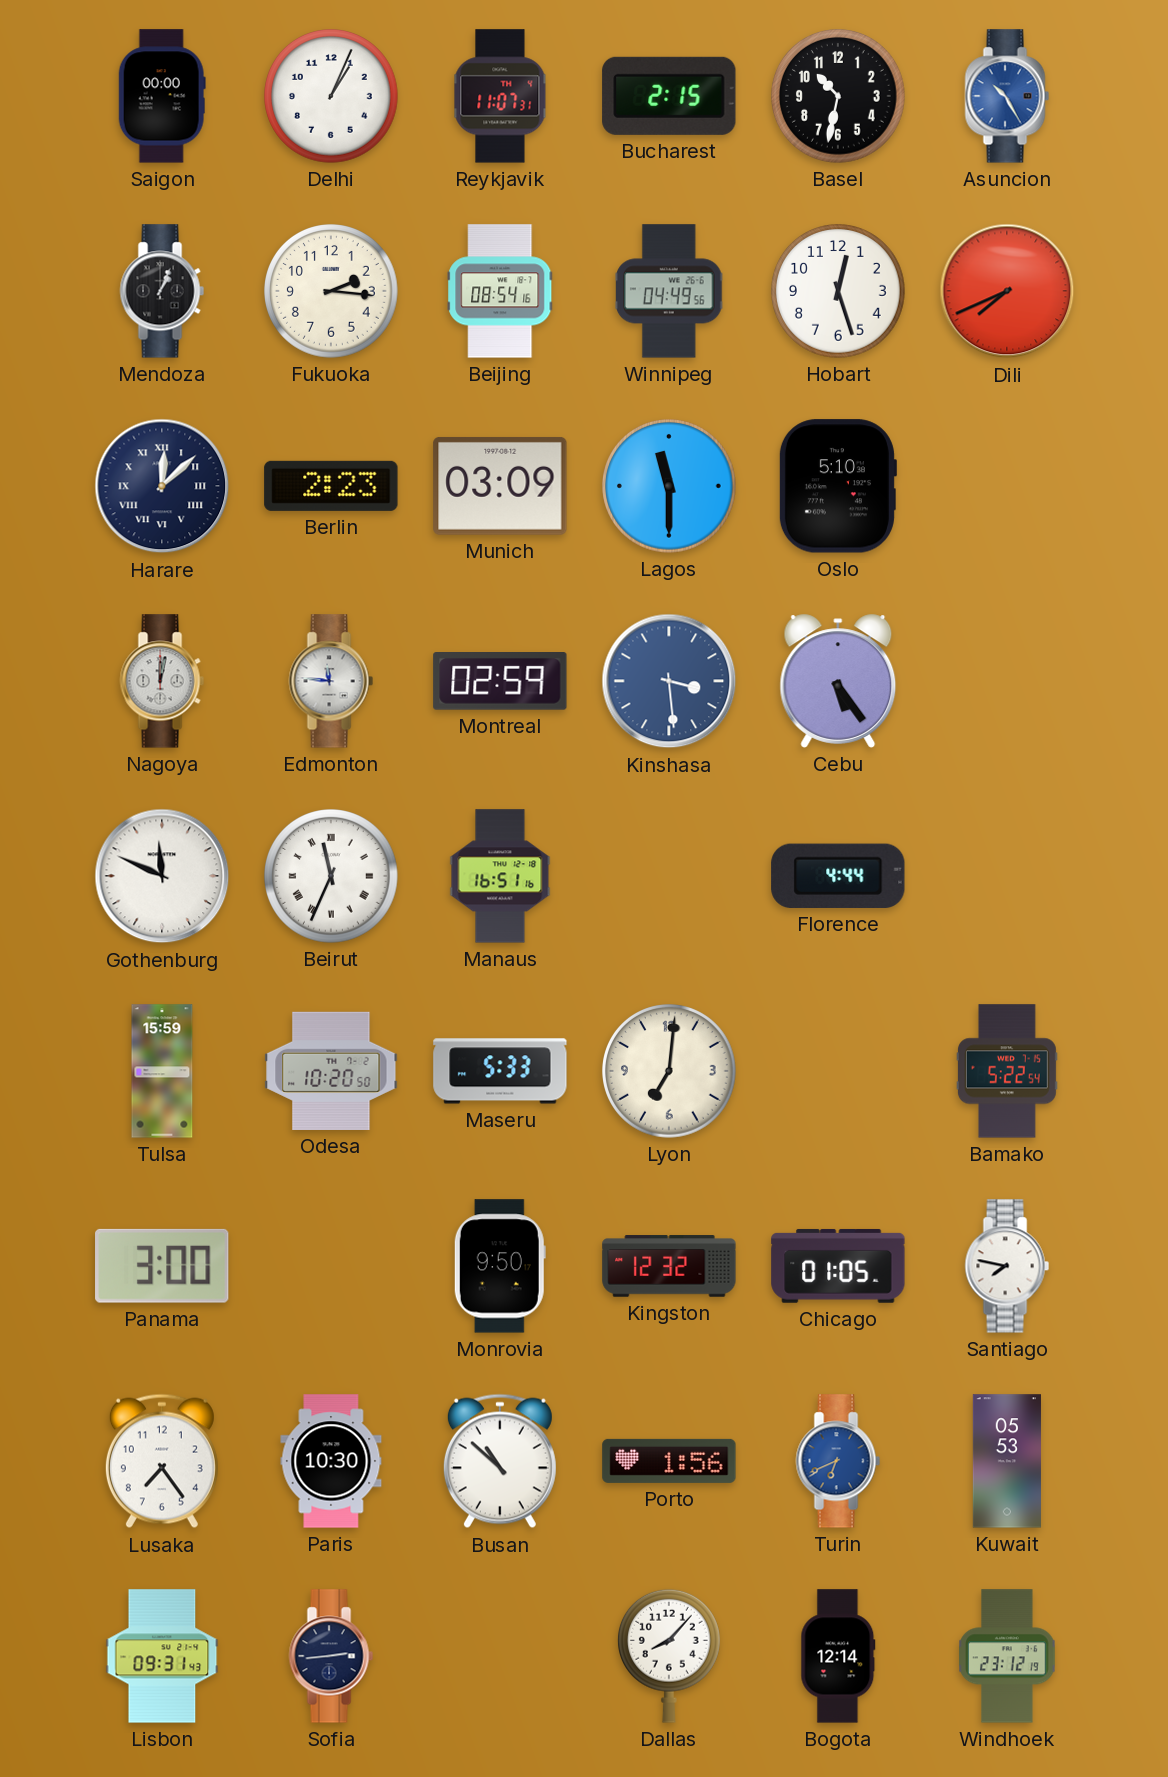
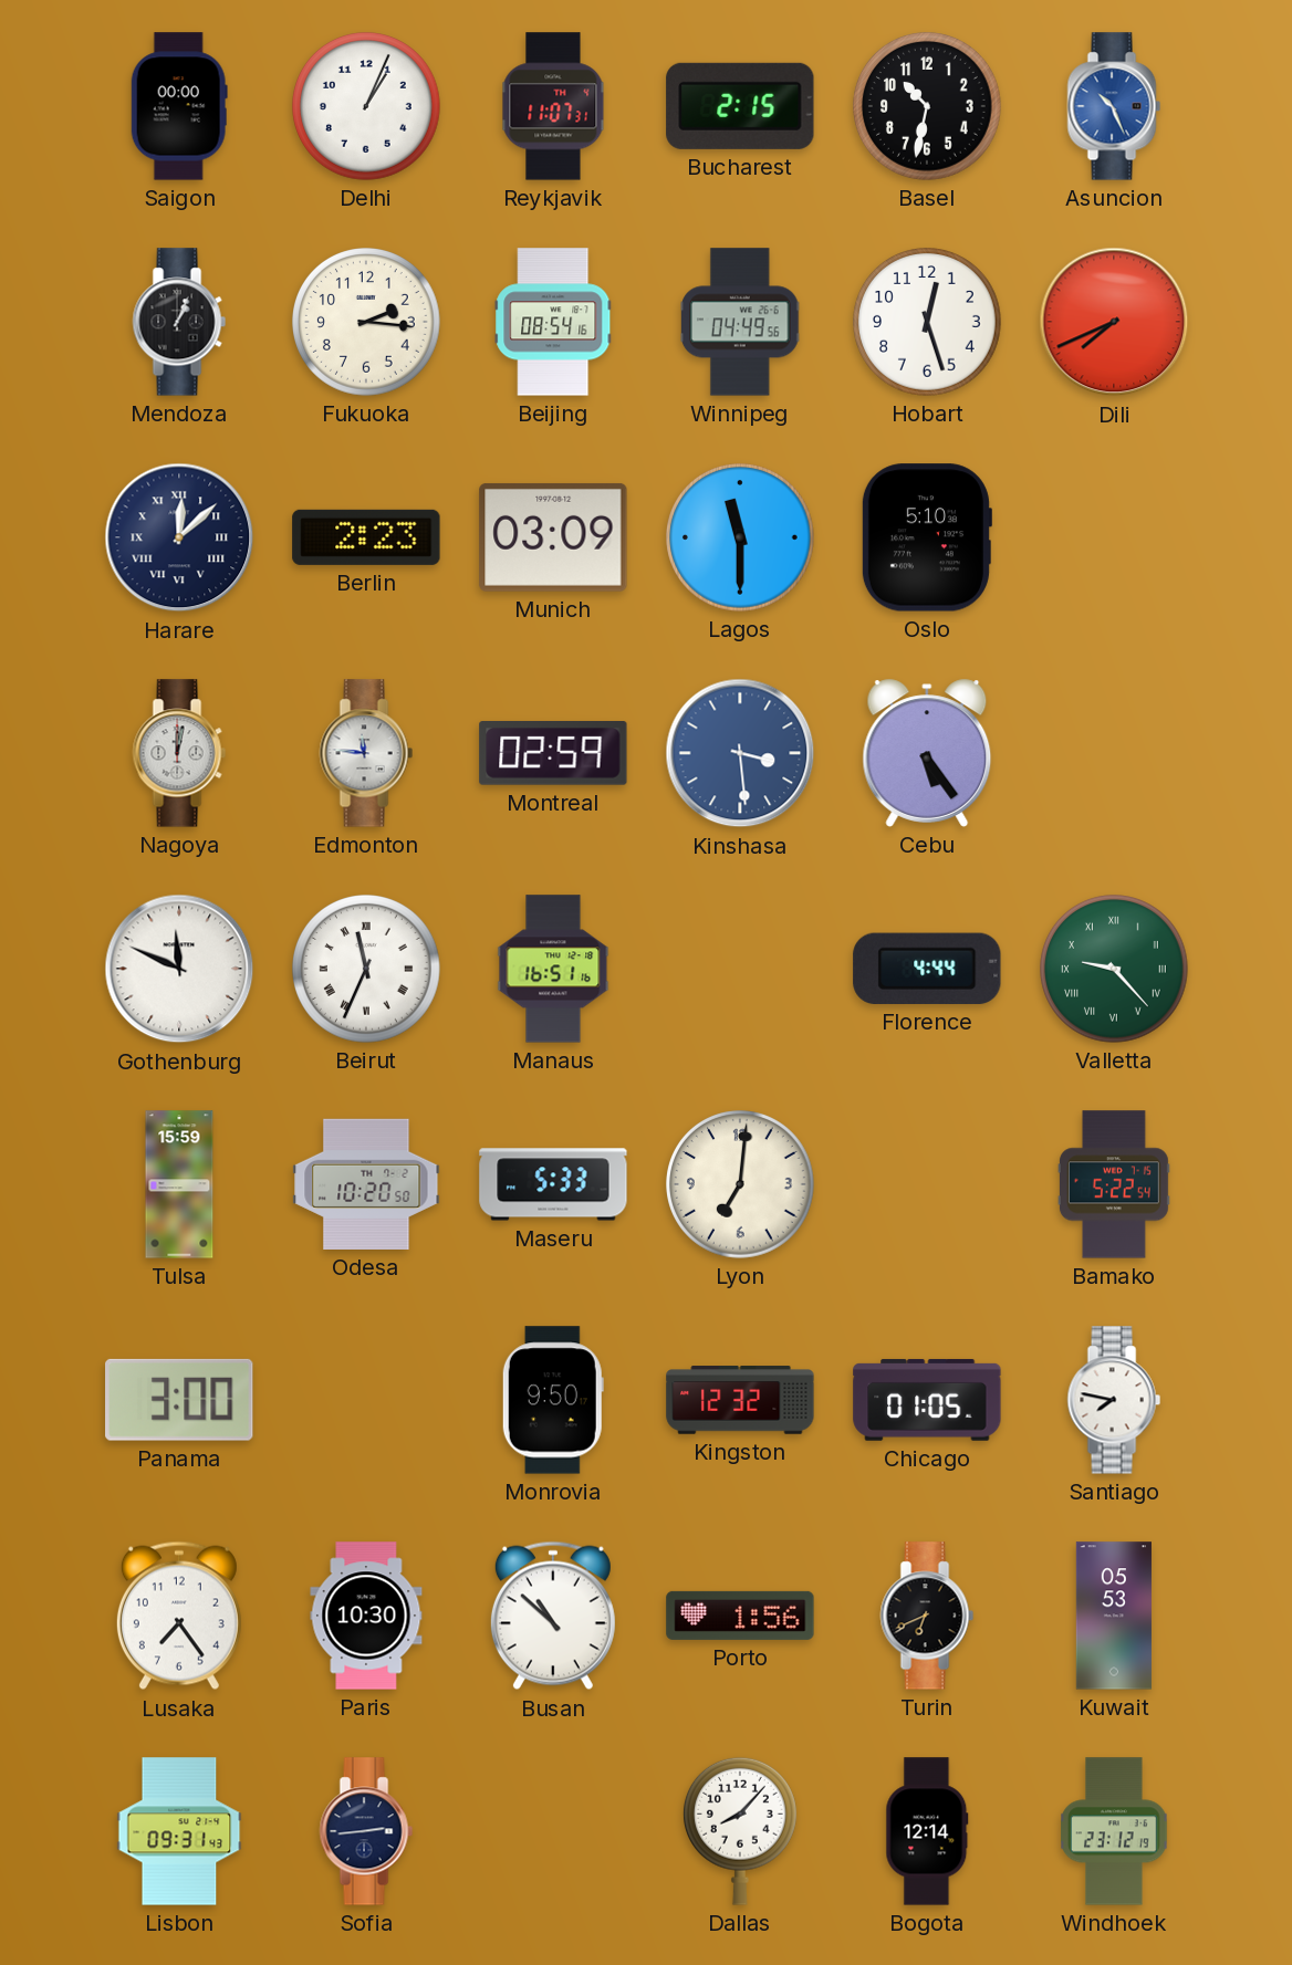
Asuncion: 10:25 -> 10:26 (1114, 106)
Valletta: none -> 9:23 (1115, 970)
Turin dial: blue -> black (927, 1616)
